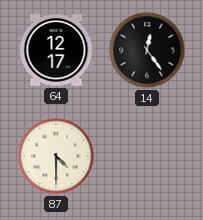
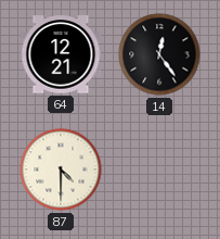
64: 12:17 -> 12:21 (61, 54)
